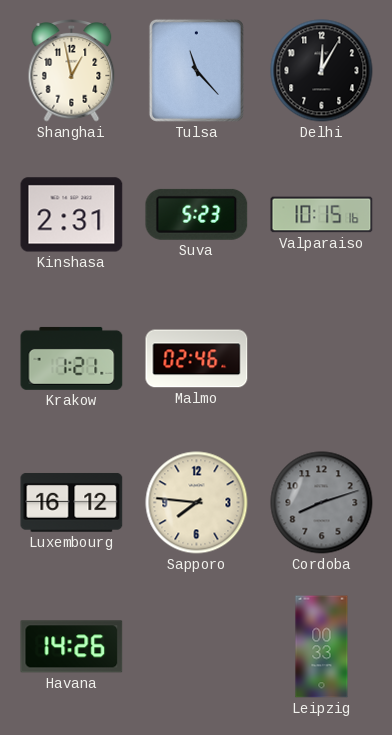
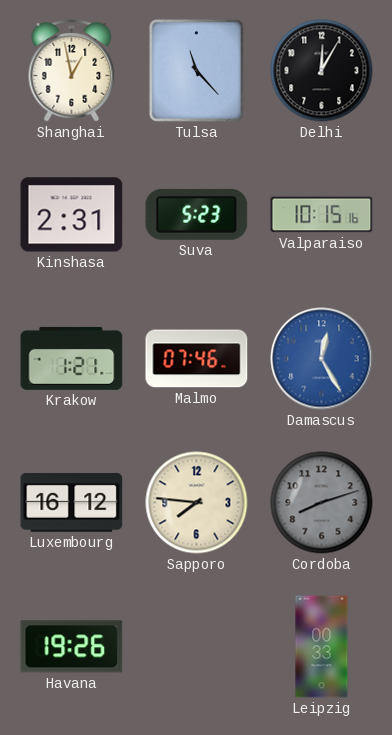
Malmo: 02:46 -> 07:46 (197, 359)
Damascus: none -> 12:25 (322, 359)
Havana: 14:26 -> 19:26 (72, 647)
